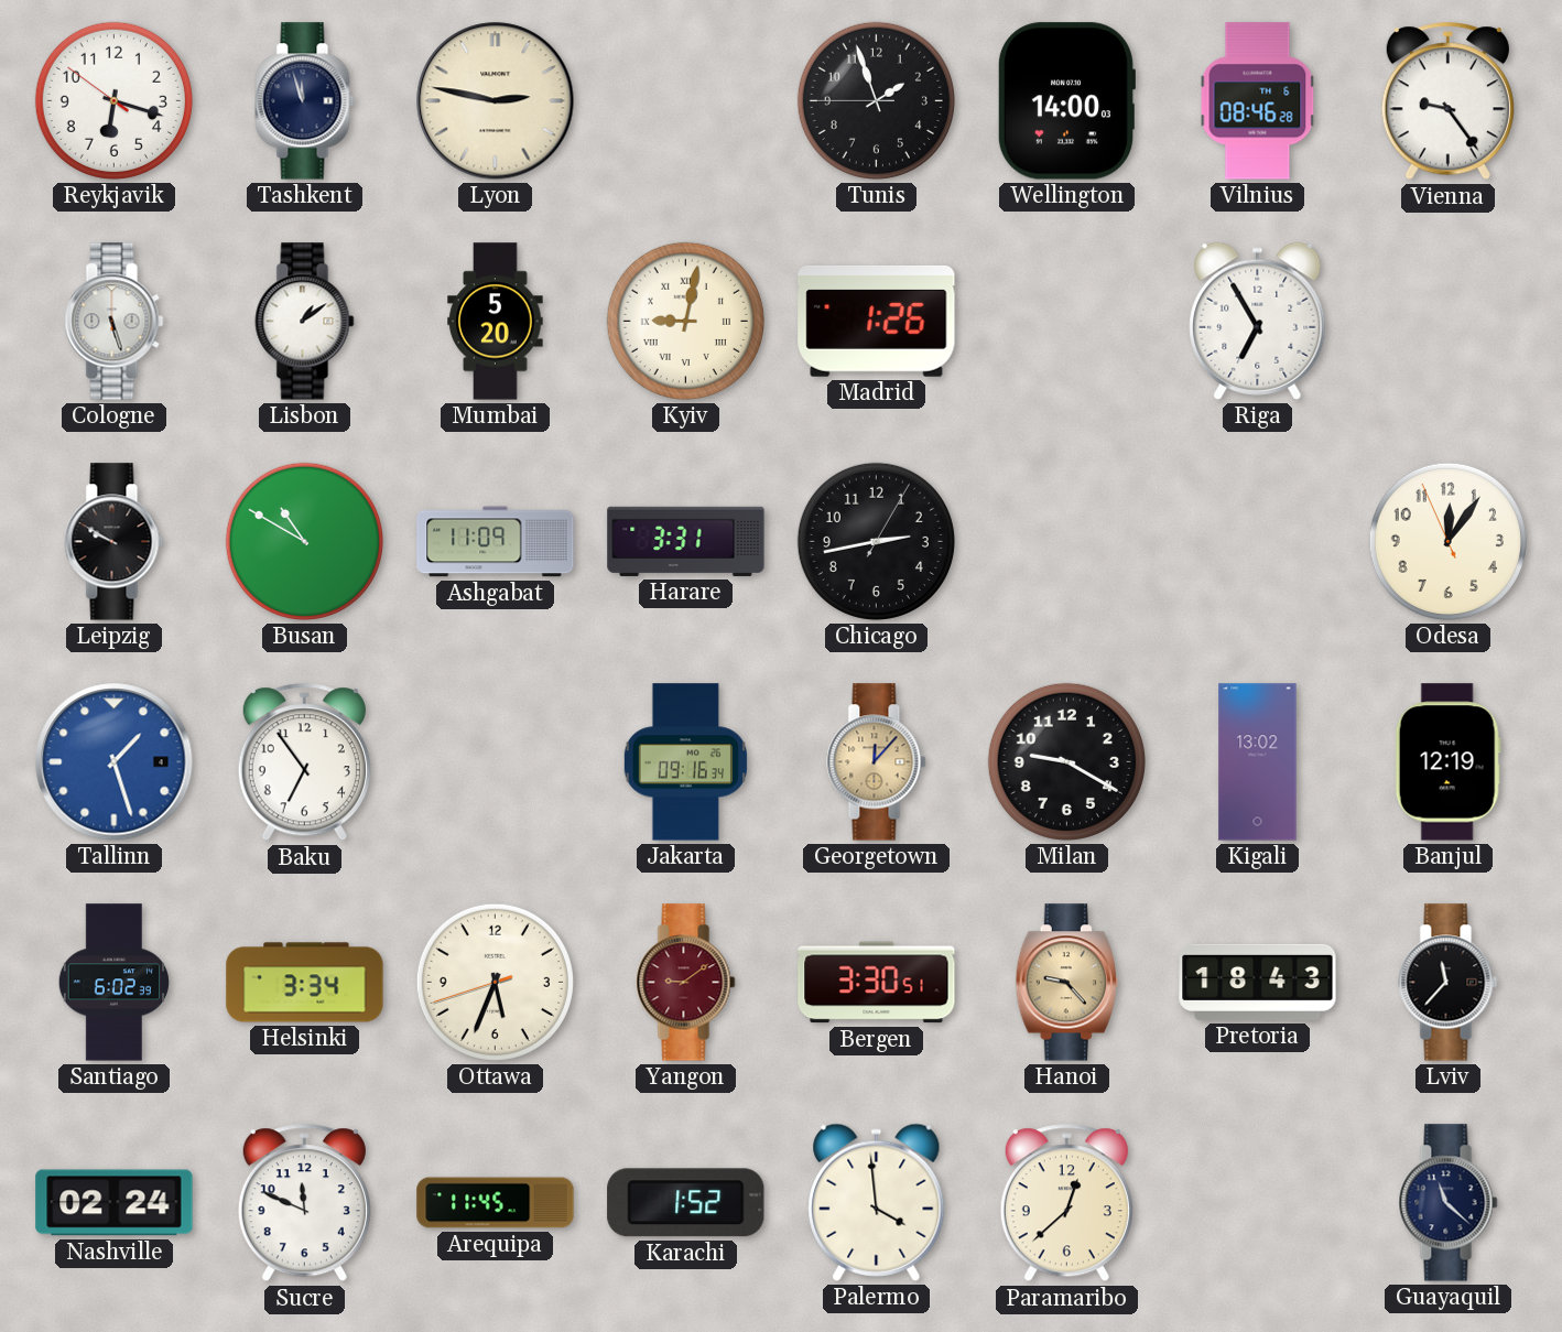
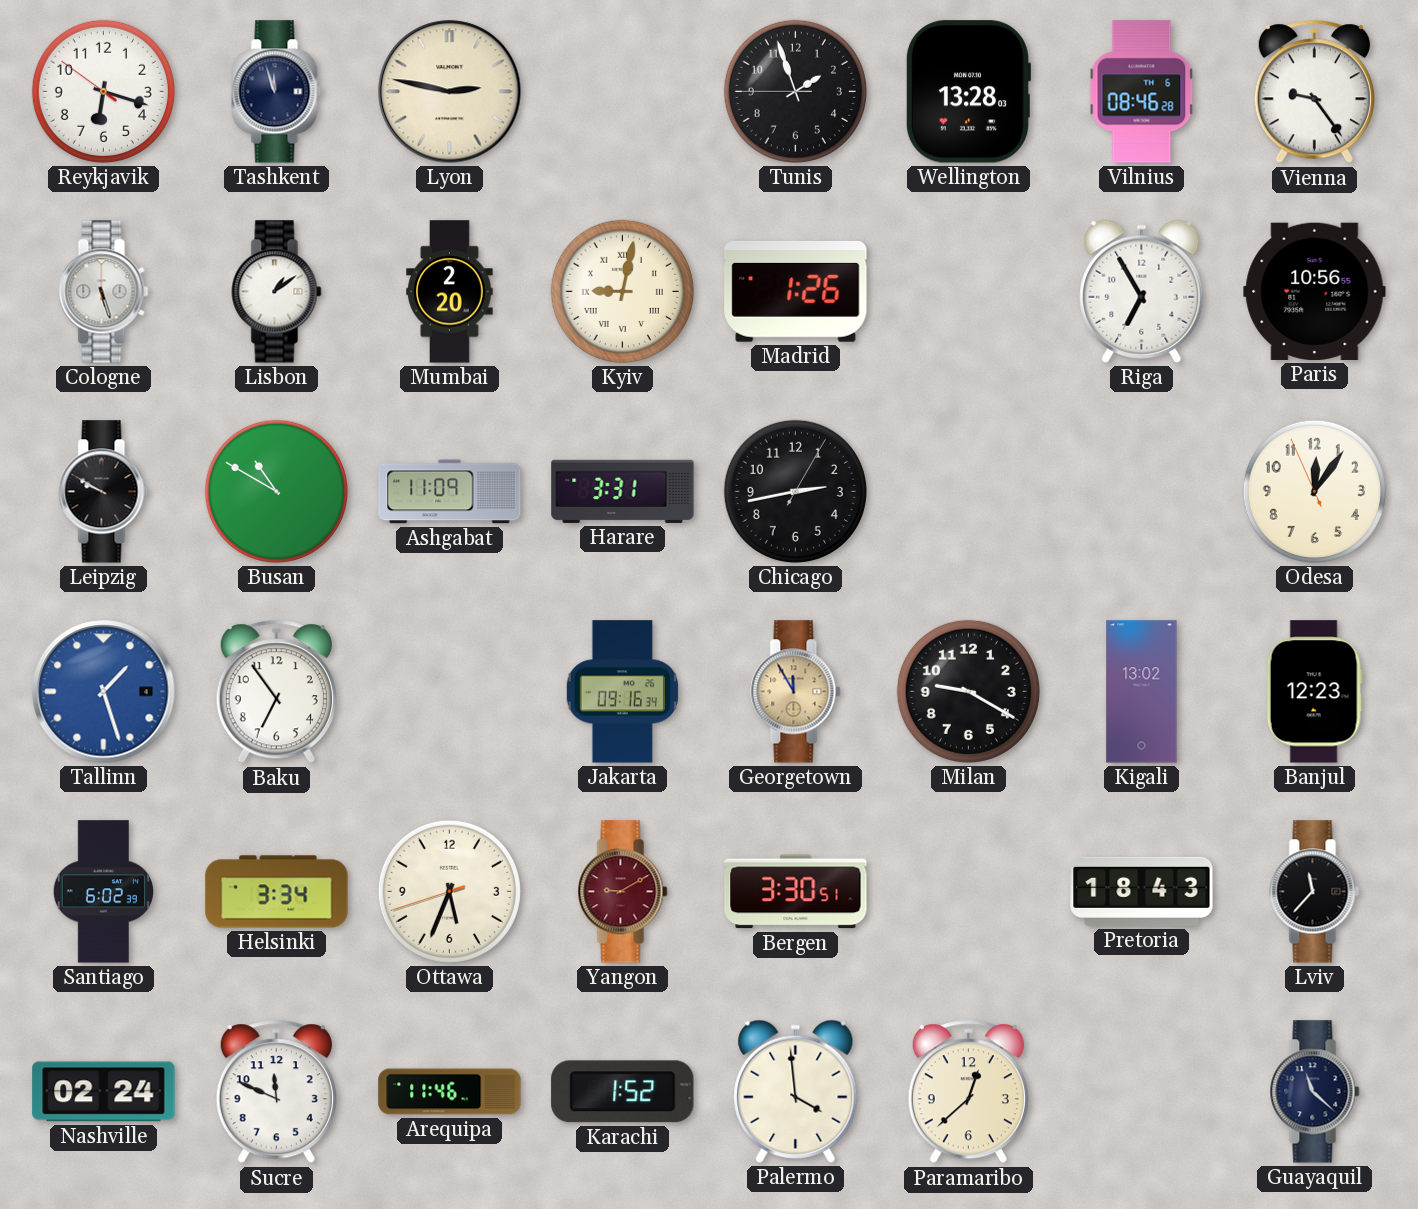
Wellington: 14:00 -> 13:28 (968, 92)
Mumbai: 5:20 -> 2:20 (450, 292)
Paris: none -> 10:56 (1315, 291)
Georgetown: 12:07 -> 11:55 (796, 692)
Banjul: 12:19 -> 12:23 (1314, 692)
Yangon: 9:09 -> 9:10 (623, 892)
Hanoi: 9:23 -> none (1066, 983)
Arequipa: 11:45 -> 11:46 (450, 1092)
